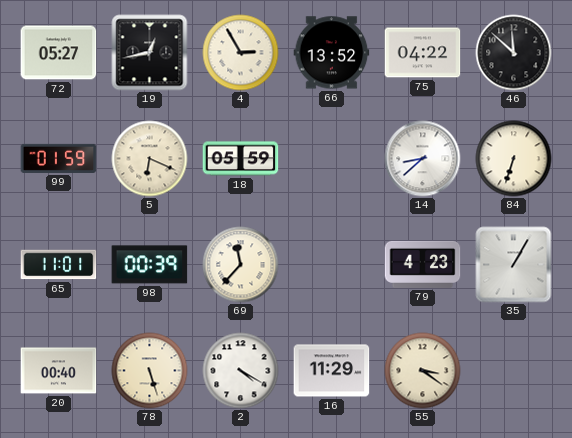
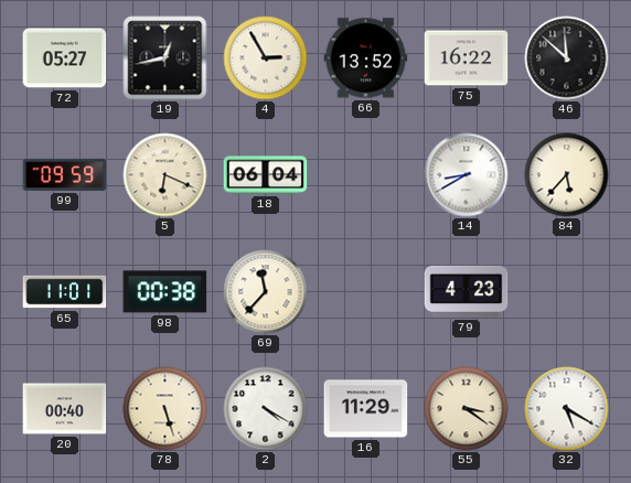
75: 04:22 -> 16:22 (467, 58)
99: 01:59 -> 09:59 (65, 174)
18: 05:59 -> 06:04 (266, 175)
14: 8:38 -> 8:40 (467, 175)
84: 6:33 -> 5:37 (567, 175)
98: 00:39 -> 00:38 (165, 292)
35: 1:05 -> none (514, 265)
32: none -> 5:20 (567, 409)
